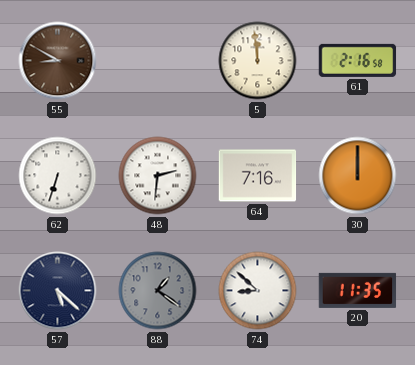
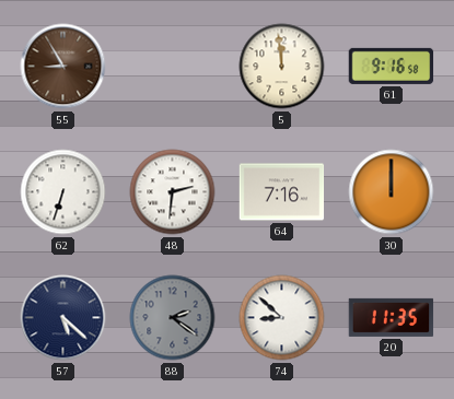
55: 8:50 -> 8:55 (63, 67)
61: 2:16 -> 9:16 (392, 66)
88: 1:21 -> 2:21 (173, 318)
